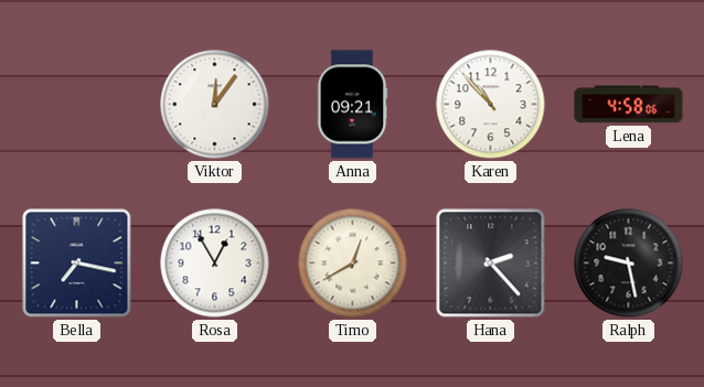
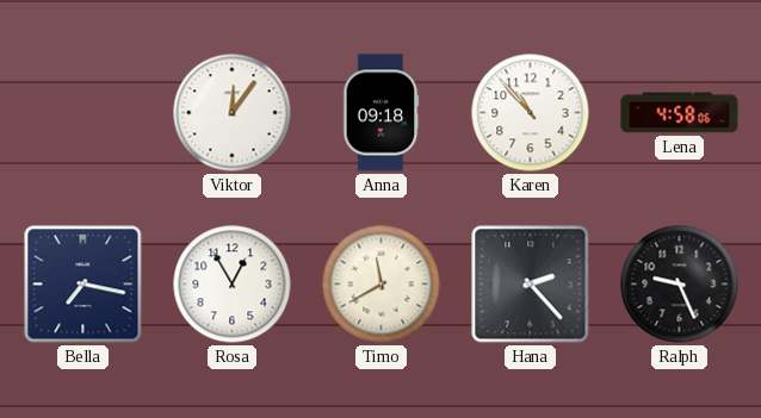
Anna: 09:21 -> 09:18 (380, 113)
Timo: 12:40 -> 11:40 (382, 285)
Ralph: 9:28 -> 9:26 (680, 285)
